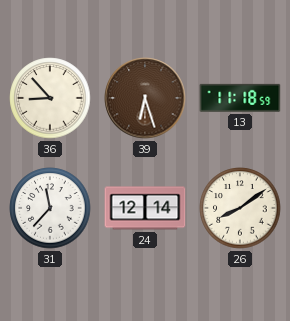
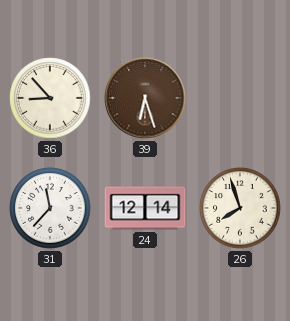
13: 11:18 -> none (240, 98)
26: 8:09 -> 7:57 (240, 208)
